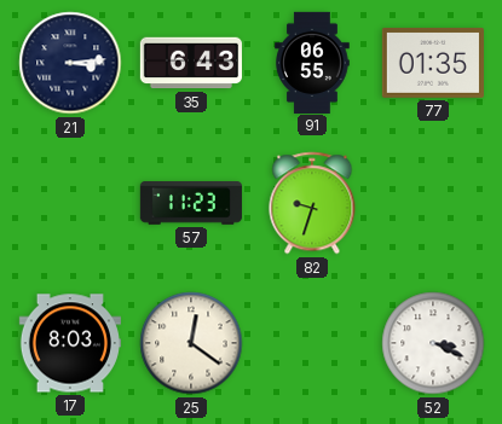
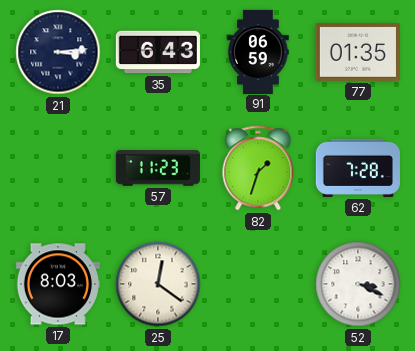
91: 06:55 -> 06:59 (258, 51)
82: 9:33 -> 1:33 (258, 168)
62: none -> 7:28 (358, 168)
